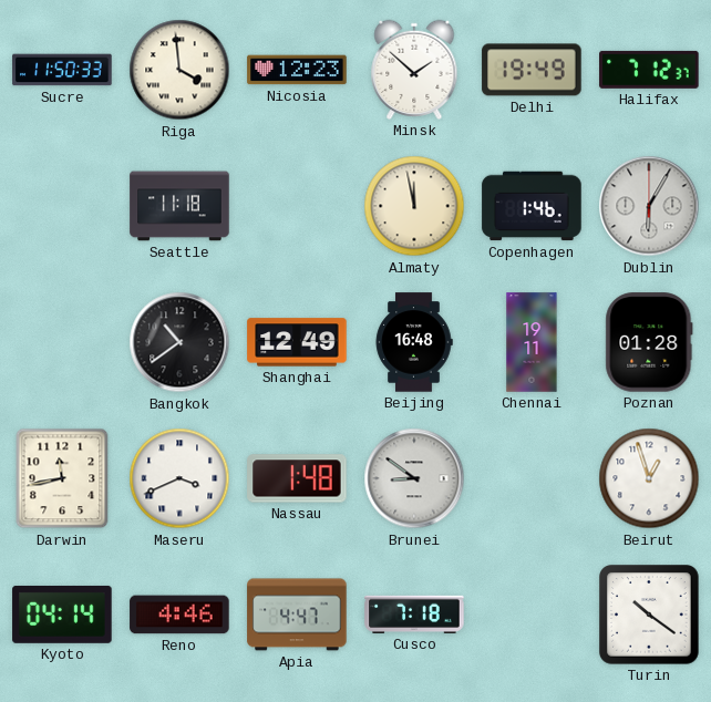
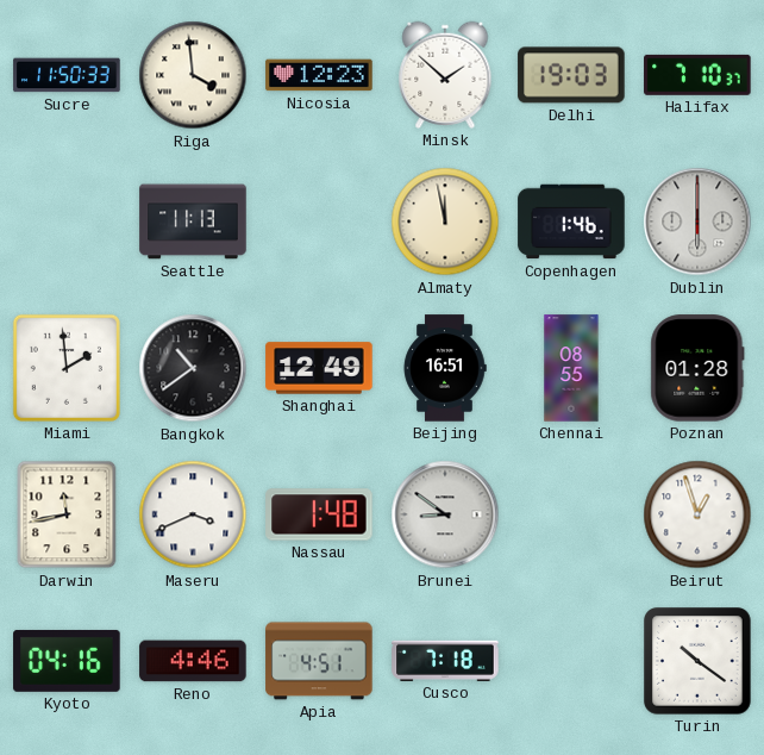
Delhi: 19:49 -> 19:03 (571, 75)
Halifax: 7:12 -> 7:10 (697, 75)
Seattle: 11:18 -> 11:13 (193, 221)
Dublin: 6:05 -> 6:00 (697, 221)
Miami: none -> 1:59 (67, 368)
Beijing: 16:48 -> 16:51 (445, 368)
Chennai: 19:11 -> 08:55 (571, 368)
Kyoto: 04:14 -> 04:16 (67, 661)
Apia: 4:47 -> 4:51 (319, 661)
